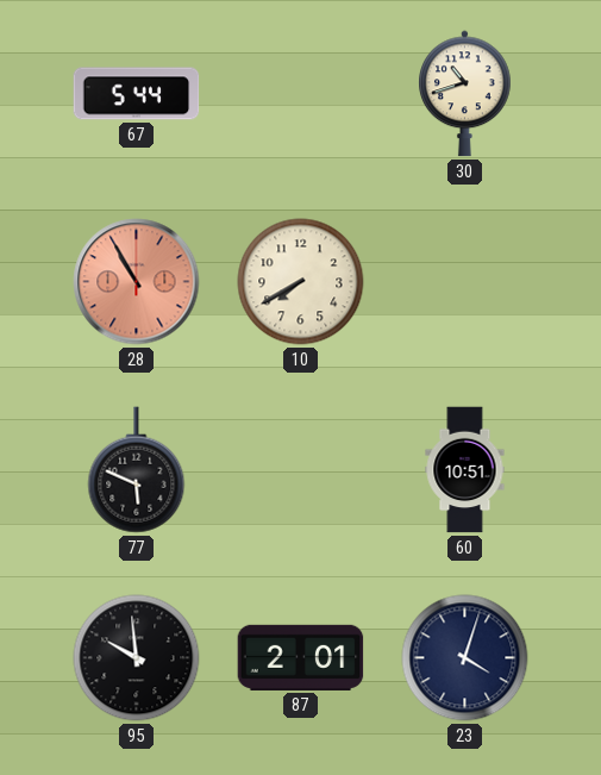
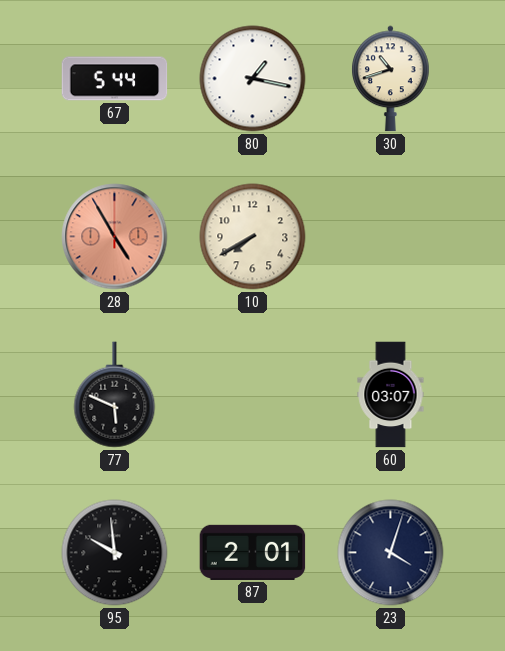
80: none -> 1:17 (253, 79)
28: 10:55 -> 4:55 (115, 237)
60: 10:51 -> 03:07 (391, 395)
